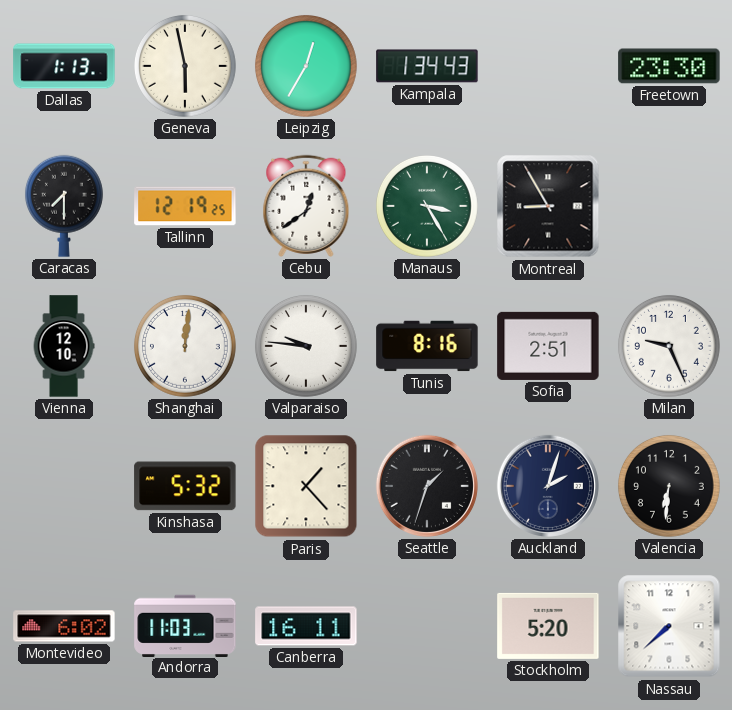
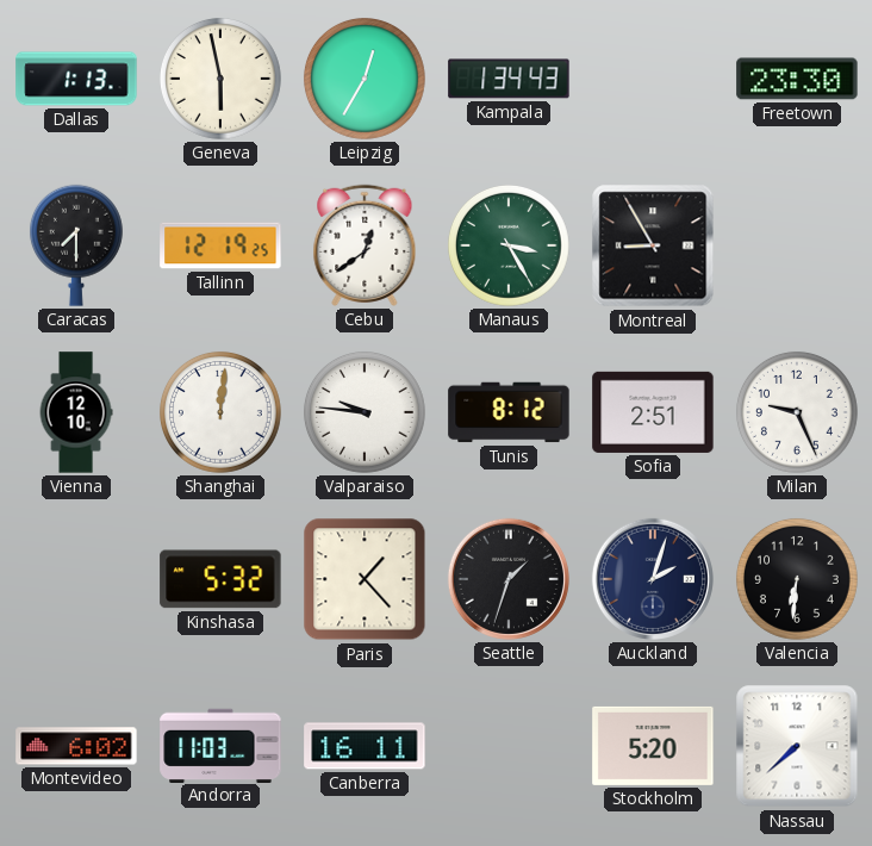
Tunis: 8:16 -> 8:12 (509, 412)
